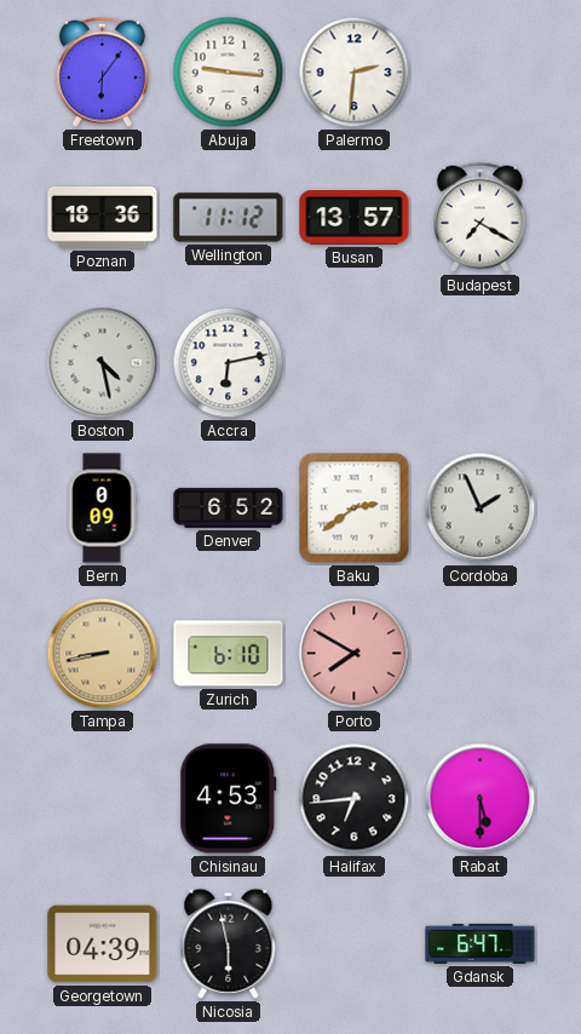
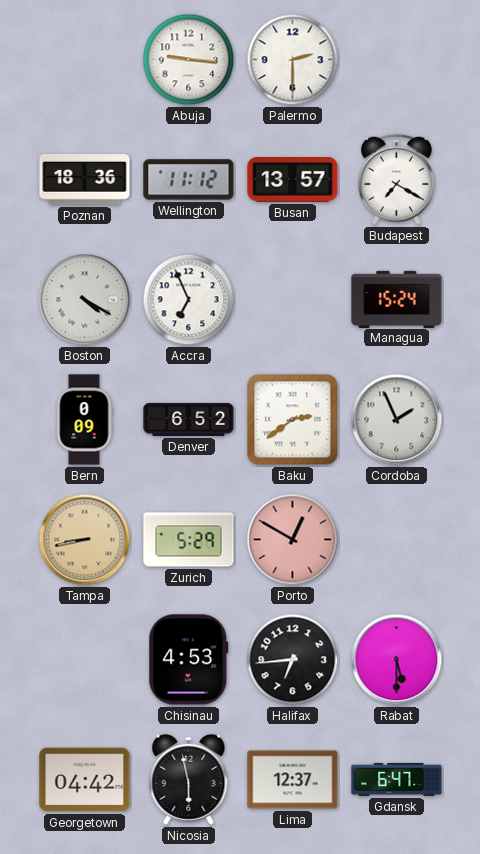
Freetown: 6:06 -> none (102, 71)
Palermo: 2:31 -> 2:30 (293, 60)
Boston: 4:28 -> 4:20 (85, 300)
Accra: 6:13 -> 6:56 (189, 300)
Managua: none -> 15:24 (397, 299)
Zurich: 6:10 -> 5:29 (189, 540)
Porto: 7:50 -> 12:50 (293, 540)
Georgetown: 04:39 -> 04:42 (85, 780)
Lima: none -> 12:37 (293, 780)
